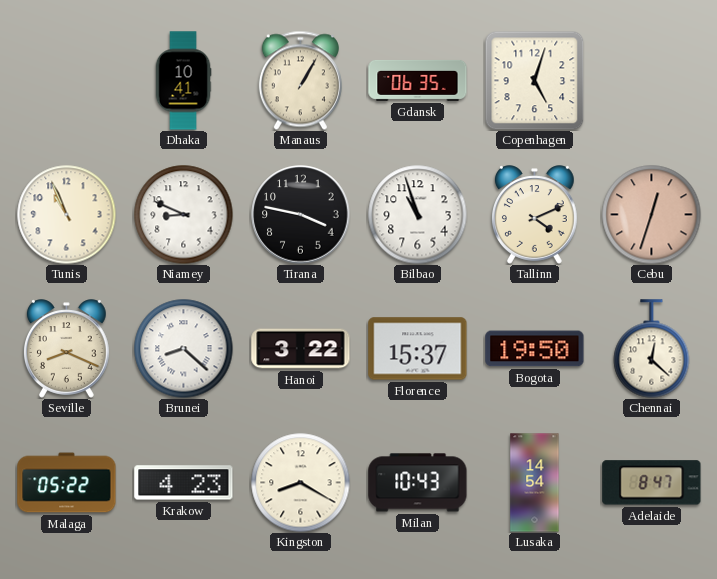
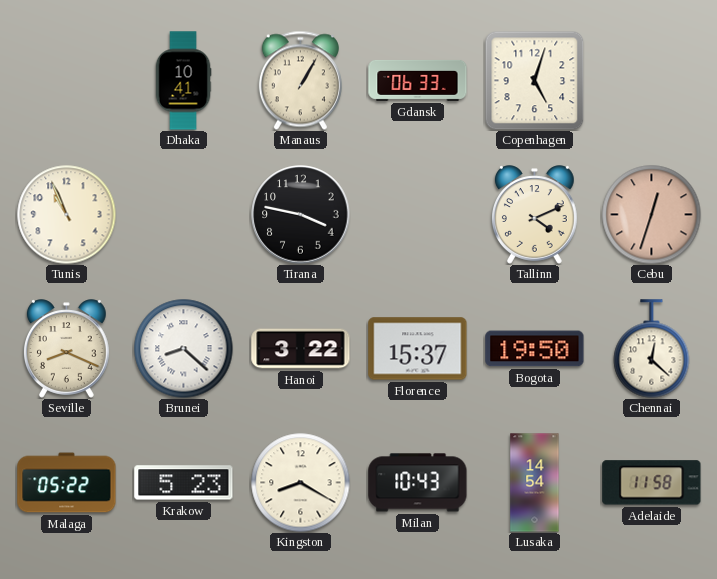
Gdansk: 06:35 -> 06:33 (418, 80)
Niamey: 8:49 -> none (184, 215)
Bilbao: 10:57 -> none (418, 215)
Krakow: 4:23 -> 5:23 (184, 483)
Adelaide: 8:47 -> 11:58 (652, 483)
